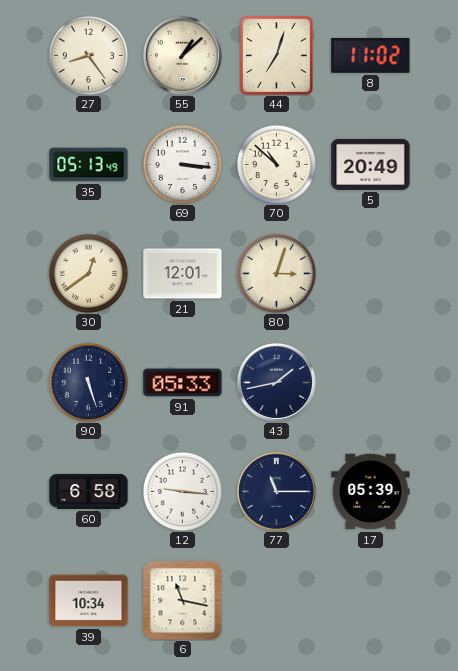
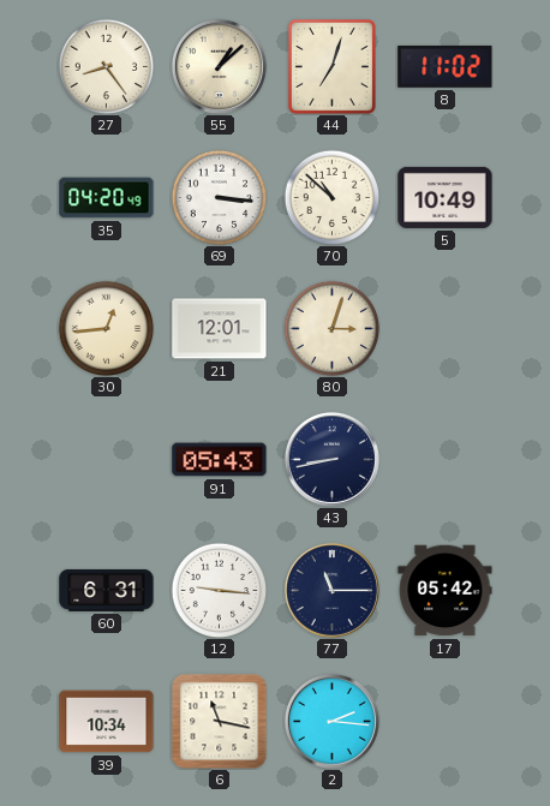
35: 05:13 -> 04:20 (107, 198)
5: 20:49 -> 10:49 (446, 197)
30: 12:39 -> 12:44 (106, 328)
90: 5:27 -> none (88, 382)
91: 05:33 -> 05:43 (220, 460)
43: 1:43 -> 8:43 (331, 459)
60: 6:58 -> 6:31 (107, 590)
17: 05:39 -> 05:42 (446, 591)
2: none -> 2:16 (331, 721)
